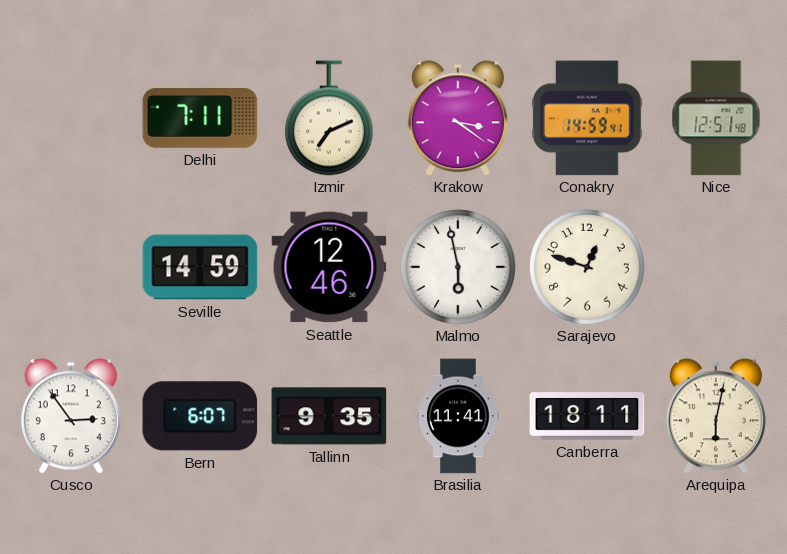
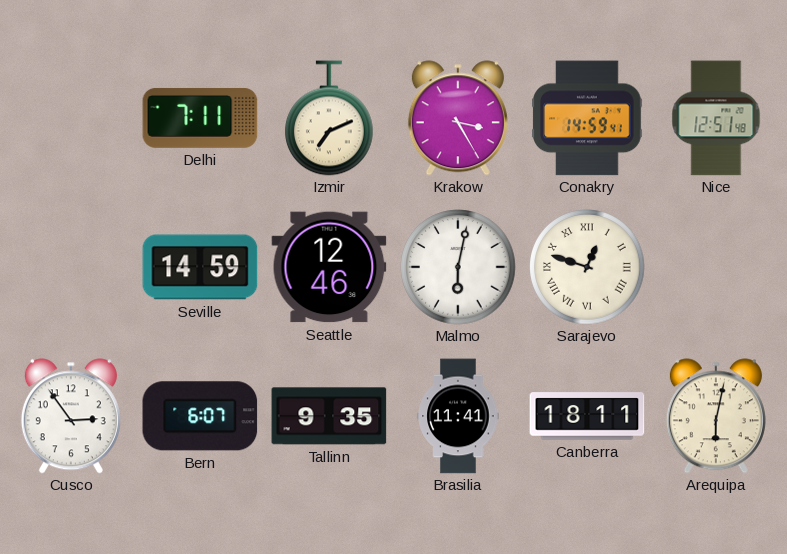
Krakow: 3:21 -> 3:25 (458, 118)
Malmo: 5:58 -> 6:02 (458, 267)
Sarajevo numerals: Arabic -> Roman (587, 267)
